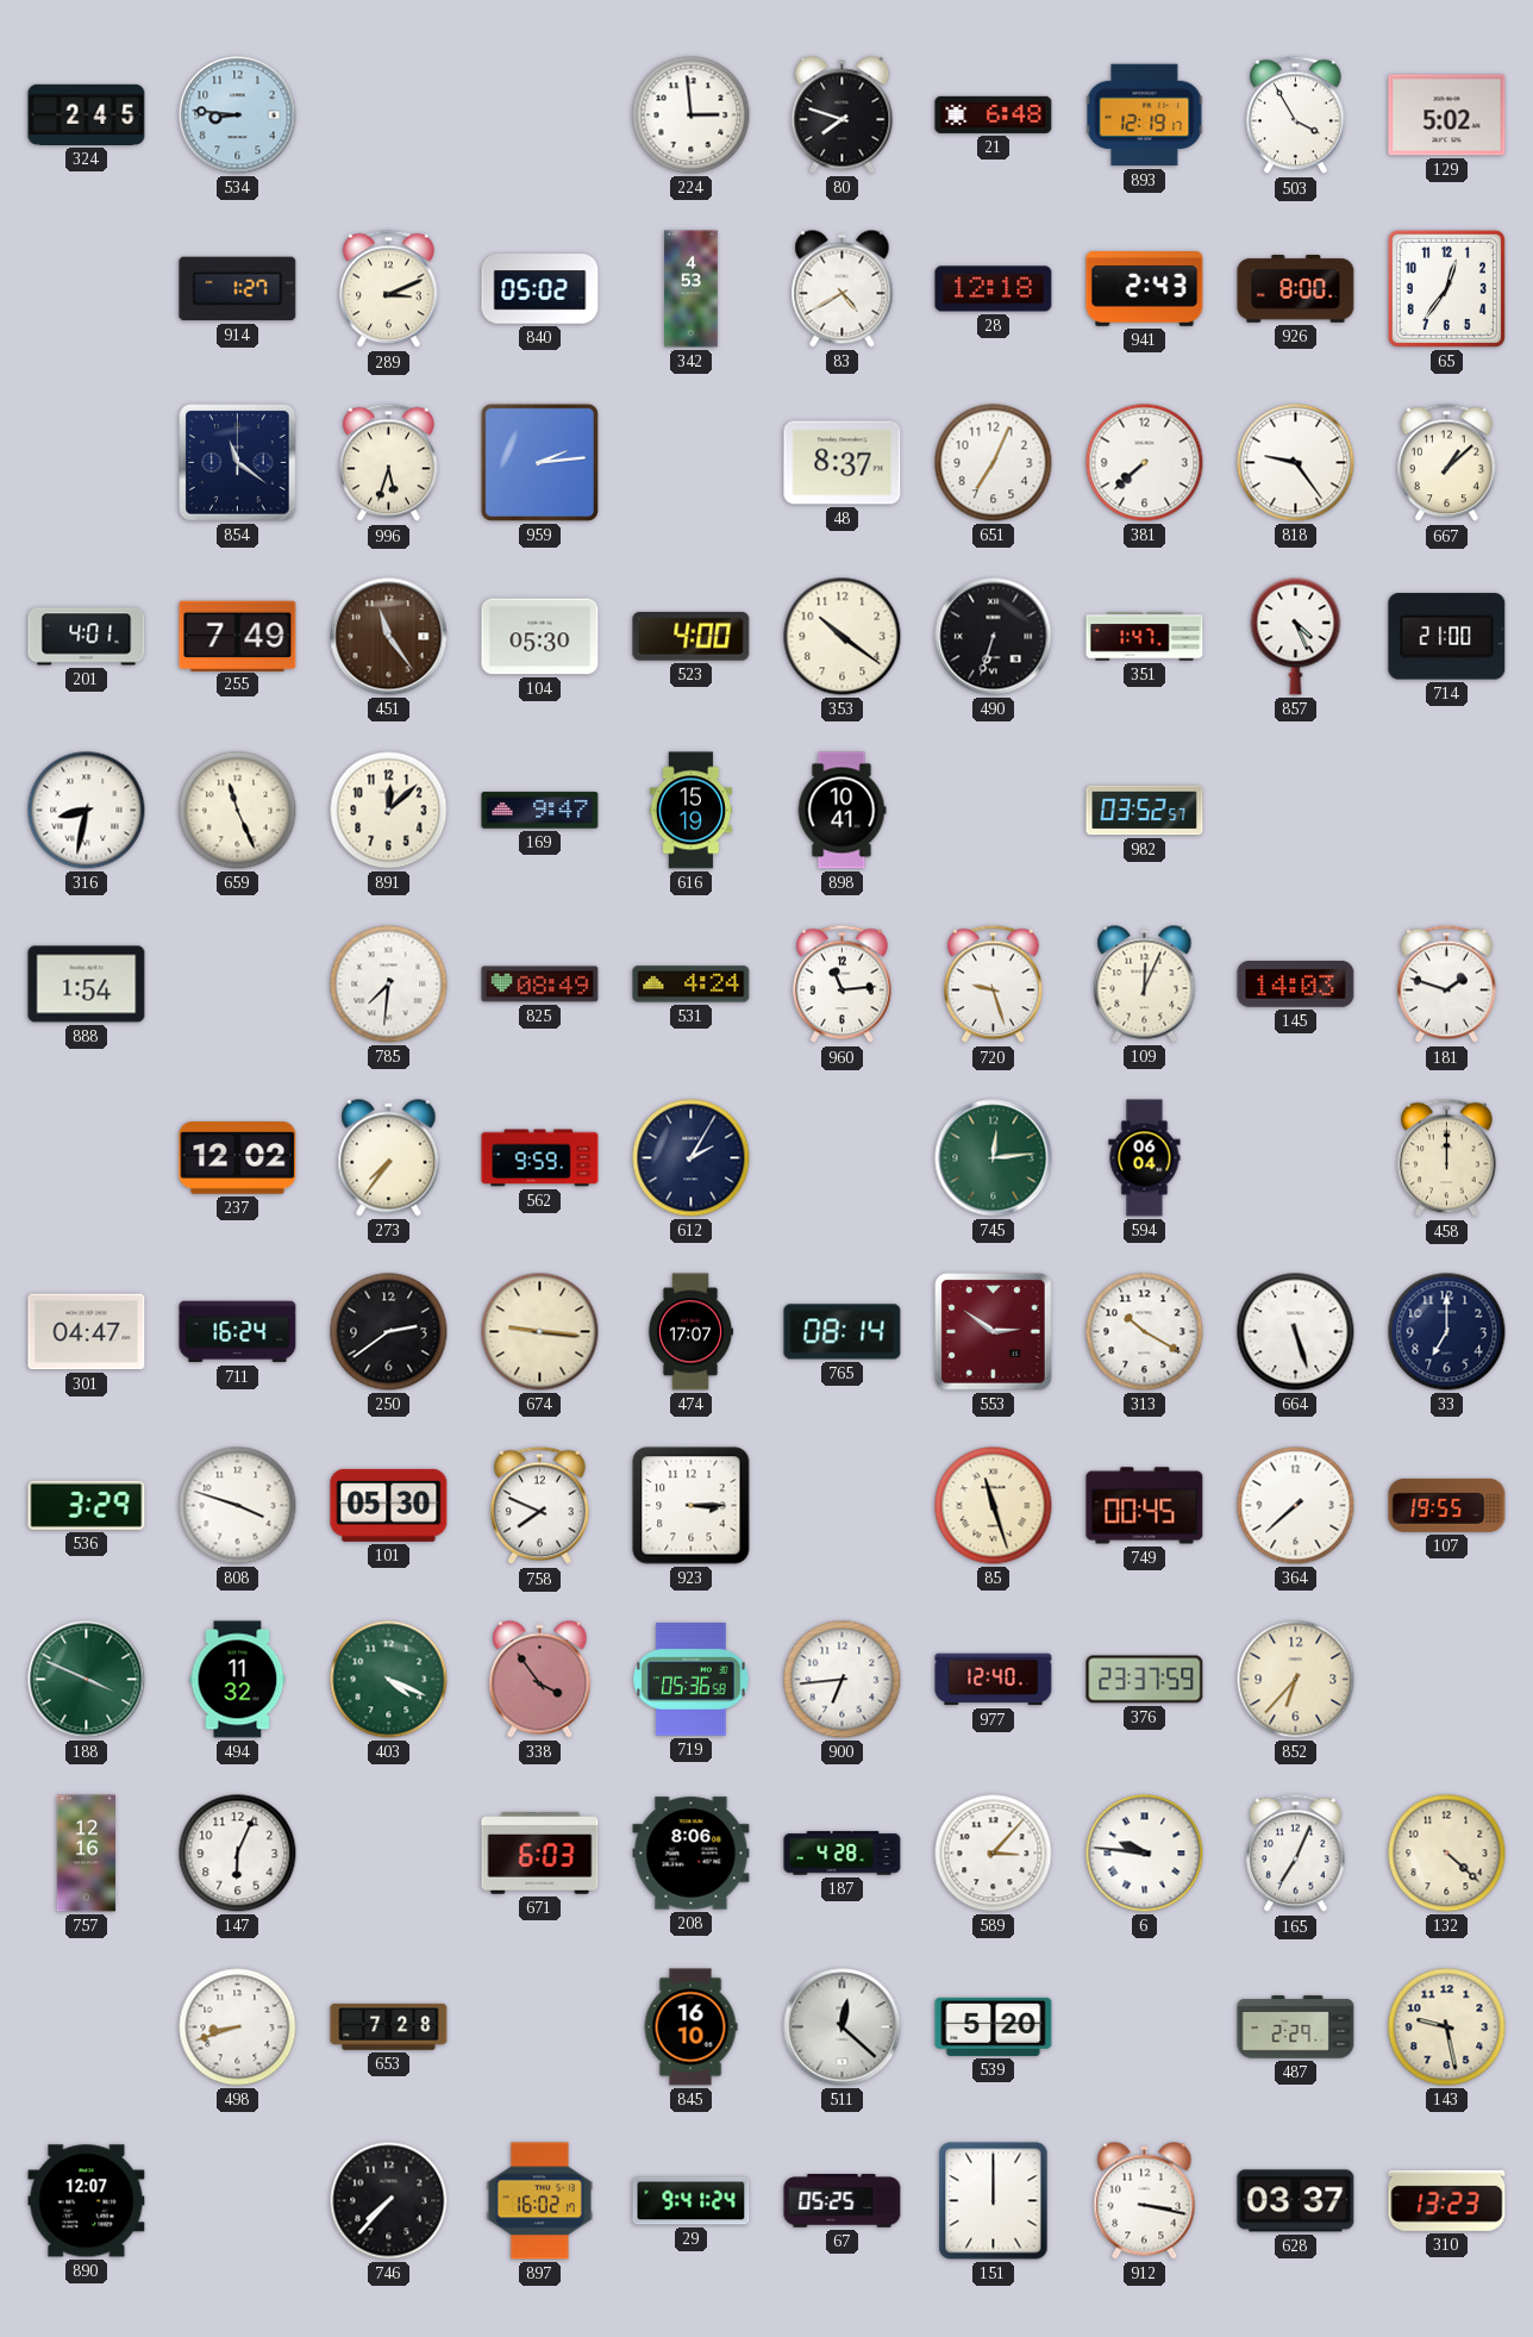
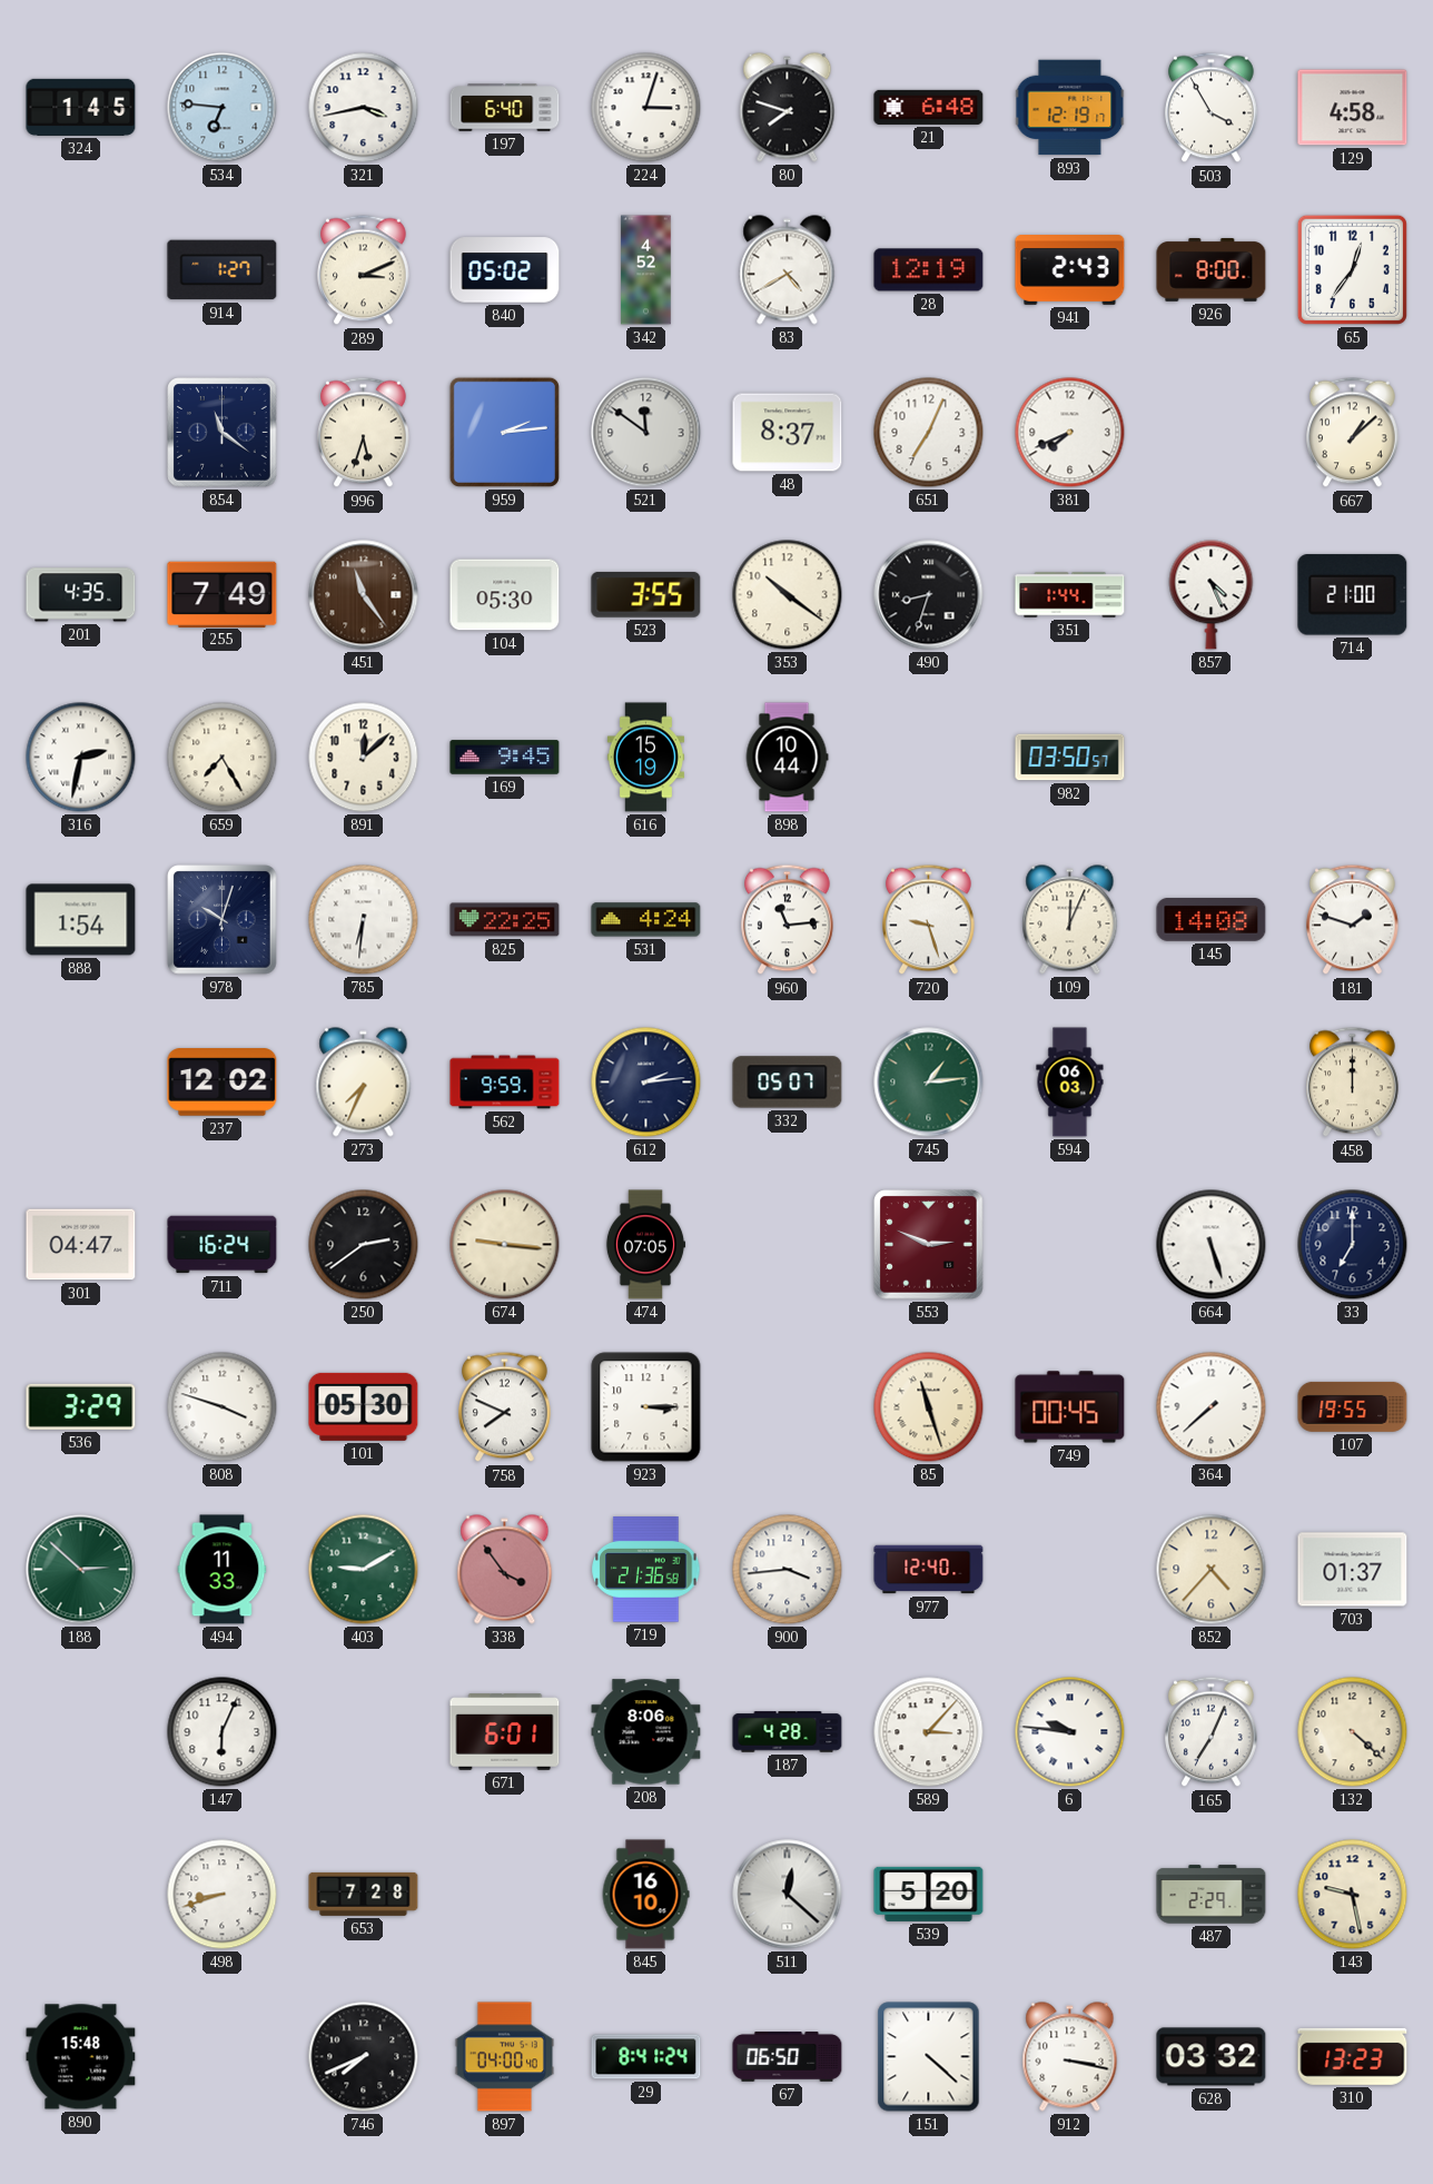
324: 2:45 -> 1:45 (81, 107)
534: 8:46 -> 6:46 (223, 108)
321: none -> 3:43 (364, 108)
197: none -> 6:40 (505, 108)
224: 2:59 -> 3:03 (646, 108)
129: 5:02 -> 4:58 (1353, 108)
342: 4:53 -> 4:52 (646, 270)
28: 12:18 -> 12:19 (929, 270)
521: none -> 11:51 (646, 433)
381: 7:38 -> 7:41 (1070, 433)
818: 9:24 -> none (1296, 463)
201: 4:01 -> 4:35 (81, 595)
523: 4:00 -> 3:55 (646, 594)
490: 6:33 -> 8:33 (929, 595)
351: 1:47 -> 1:44 (1070, 595)
316: 8:32 -> 2:32 (81, 758)
659: 11:26 -> 7:25 (223, 758)
169: 9:47 -> 9:45 (505, 758)
898: 10:41 -> 10:44 (787, 758)
982: 03:52 -> 03:50 (1070, 758)
978: none -> 10:03 (223, 920)
785: 7:31 -> 6:31 (364, 920)
825: 08:49 -> 22:25 (505, 920)
145: 14:03 -> 14:08 (1212, 920)
273: 7:36 -> 7:34 (364, 1083)
612: 2:05 -> 2:14 (646, 1083)
332: none -> 05:07 (788, 1083)
745: 12:14 -> 1:14 (929, 1083)
594: 06:04 -> 06:03 (1070, 1083)
474: 17:07 -> 07:05 (645, 1245)
765: 08:14 -> none (843, 1332)
553: 2:51 -> 2:49 (929, 1245)
313: 10:20 -> none (1145, 1332)
188: 3:49 -> 2:52 (81, 1570)
494: 11:32 -> 11:33 (223, 1570)
403: 4:19 -> 9:10 (364, 1570)
719: 05:36 -> 21:36 (646, 1570)
900: 6:44 -> 3:44 (788, 1570)
376: 23:37 -> none (1145, 1680)
852: 6:37 -> 4:37 (1212, 1570)
703: none -> 01:37 (1353, 1570)
757: 12:16 -> none (86, 1854)
671: 6:03 -> 6:01 (505, 1732)
890: 12:07 -> 15:48 (81, 2057)
746: 7:37 -> 7:41 (364, 2057)
897: 16:02 -> 04:00 (504, 2057)
29: 9:41 -> 8:41 (646, 2057)
67: 05:25 -> 06:50 (788, 2057)
151: 12:00 -> 4:22 (929, 2057)
628: 03:37 -> 03:32 (1212, 2057)
